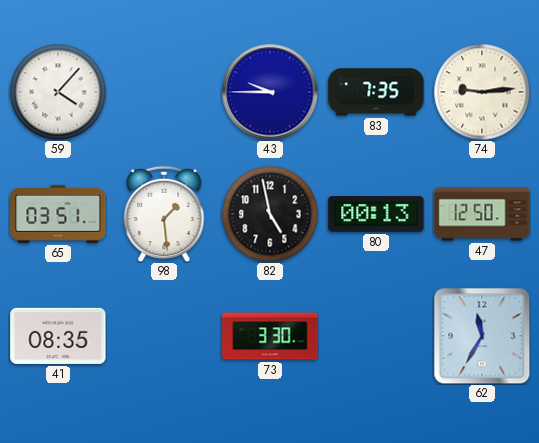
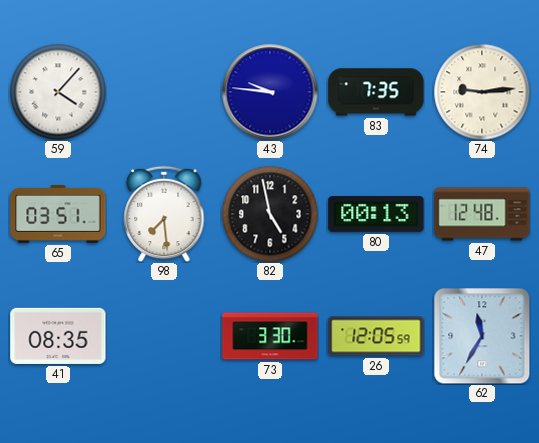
43: 9:45 -> 9:46 (270, 92)
98: 1:29 -> 7:29 (164, 214)
47: 12:50 -> 12:48 (482, 214)
26: none -> 12:05 (376, 336)
